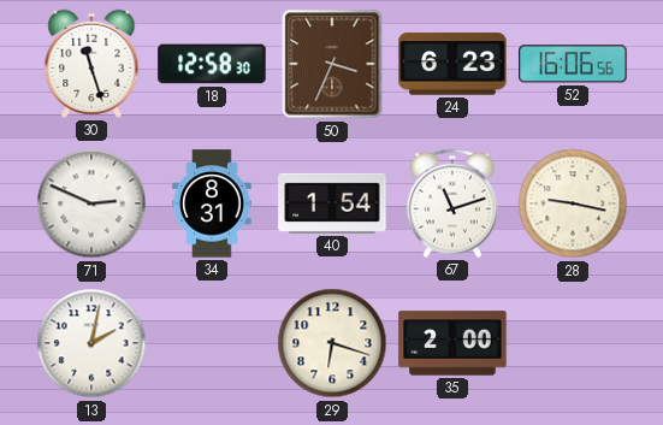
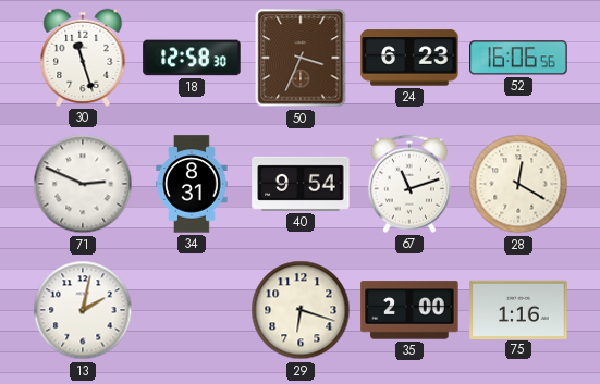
40: 1:54 -> 9:54 (301, 184)
28: 9:17 -> 12:20 (518, 184)
75: none -> 1:16 (518, 309)
